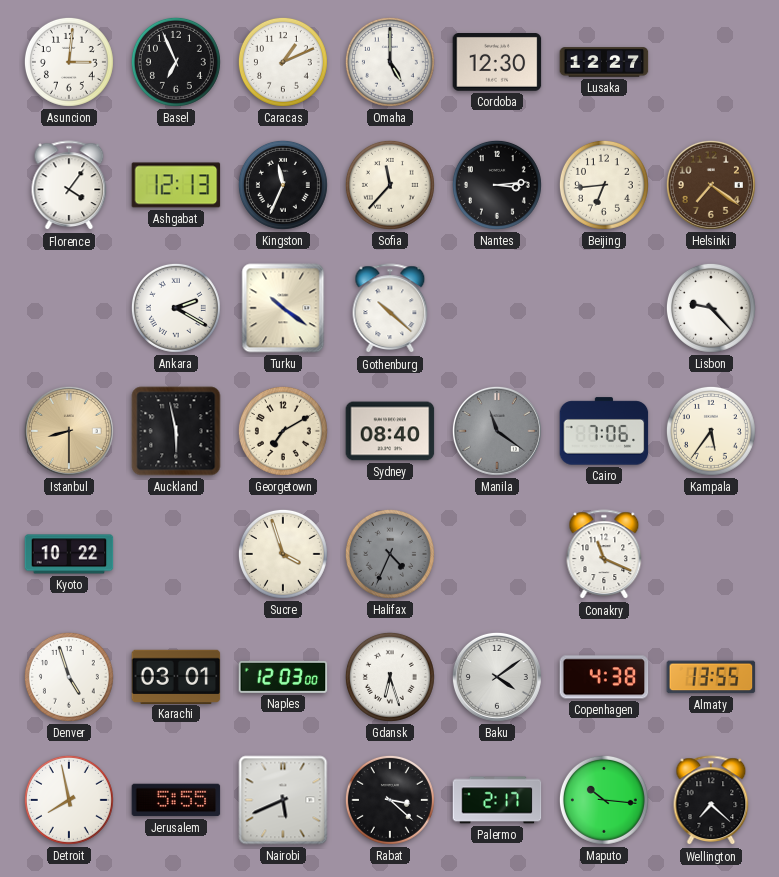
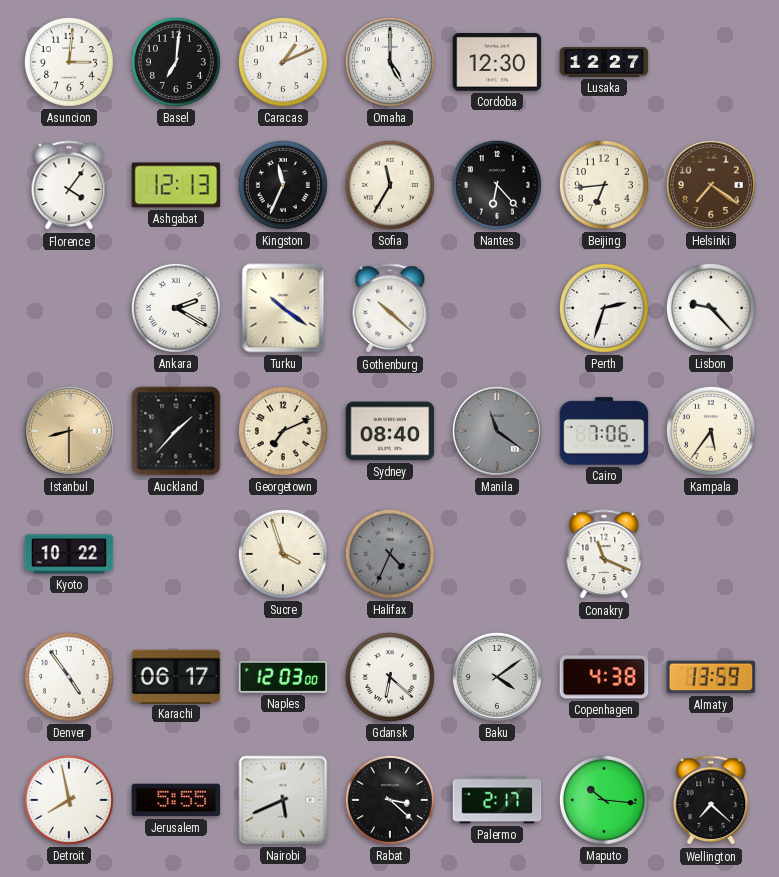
Basel: 6:56 -> 7:01 (176, 62)
Sofia: 11:37 -> 11:35 (390, 185)
Nantes: 3:14 -> 6:23 (497, 185)
Perth: none -> 2:33 (604, 308)
Auckland: 5:58 -> 1:37 (176, 431)
Georgetown: 7:10 -> 7:11 (283, 431)
Denver: 4:57 -> 4:54 (69, 677)
Karachi: 03:01 -> 06:17 (176, 676)
Gdansk: 6:27 -> 6:22 (390, 677)
Almaty: 13:55 -> 13:59 (711, 677)
